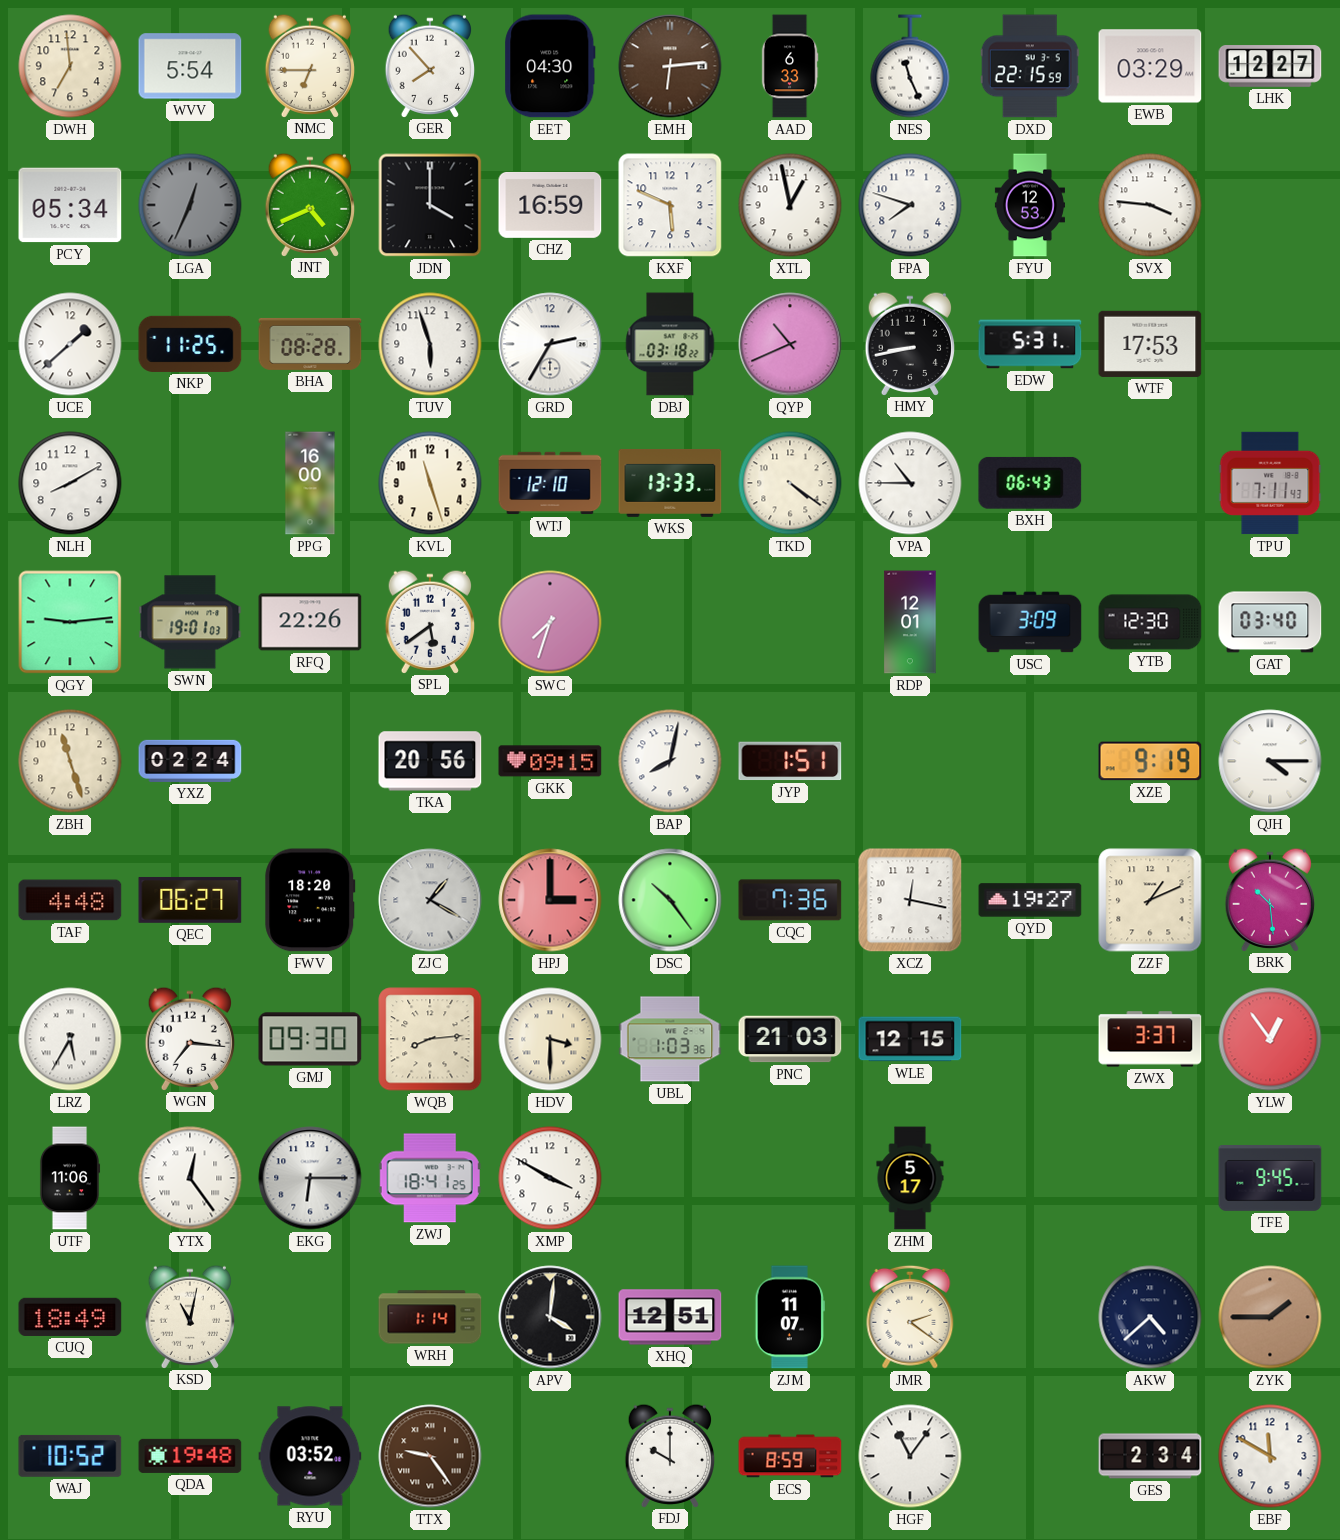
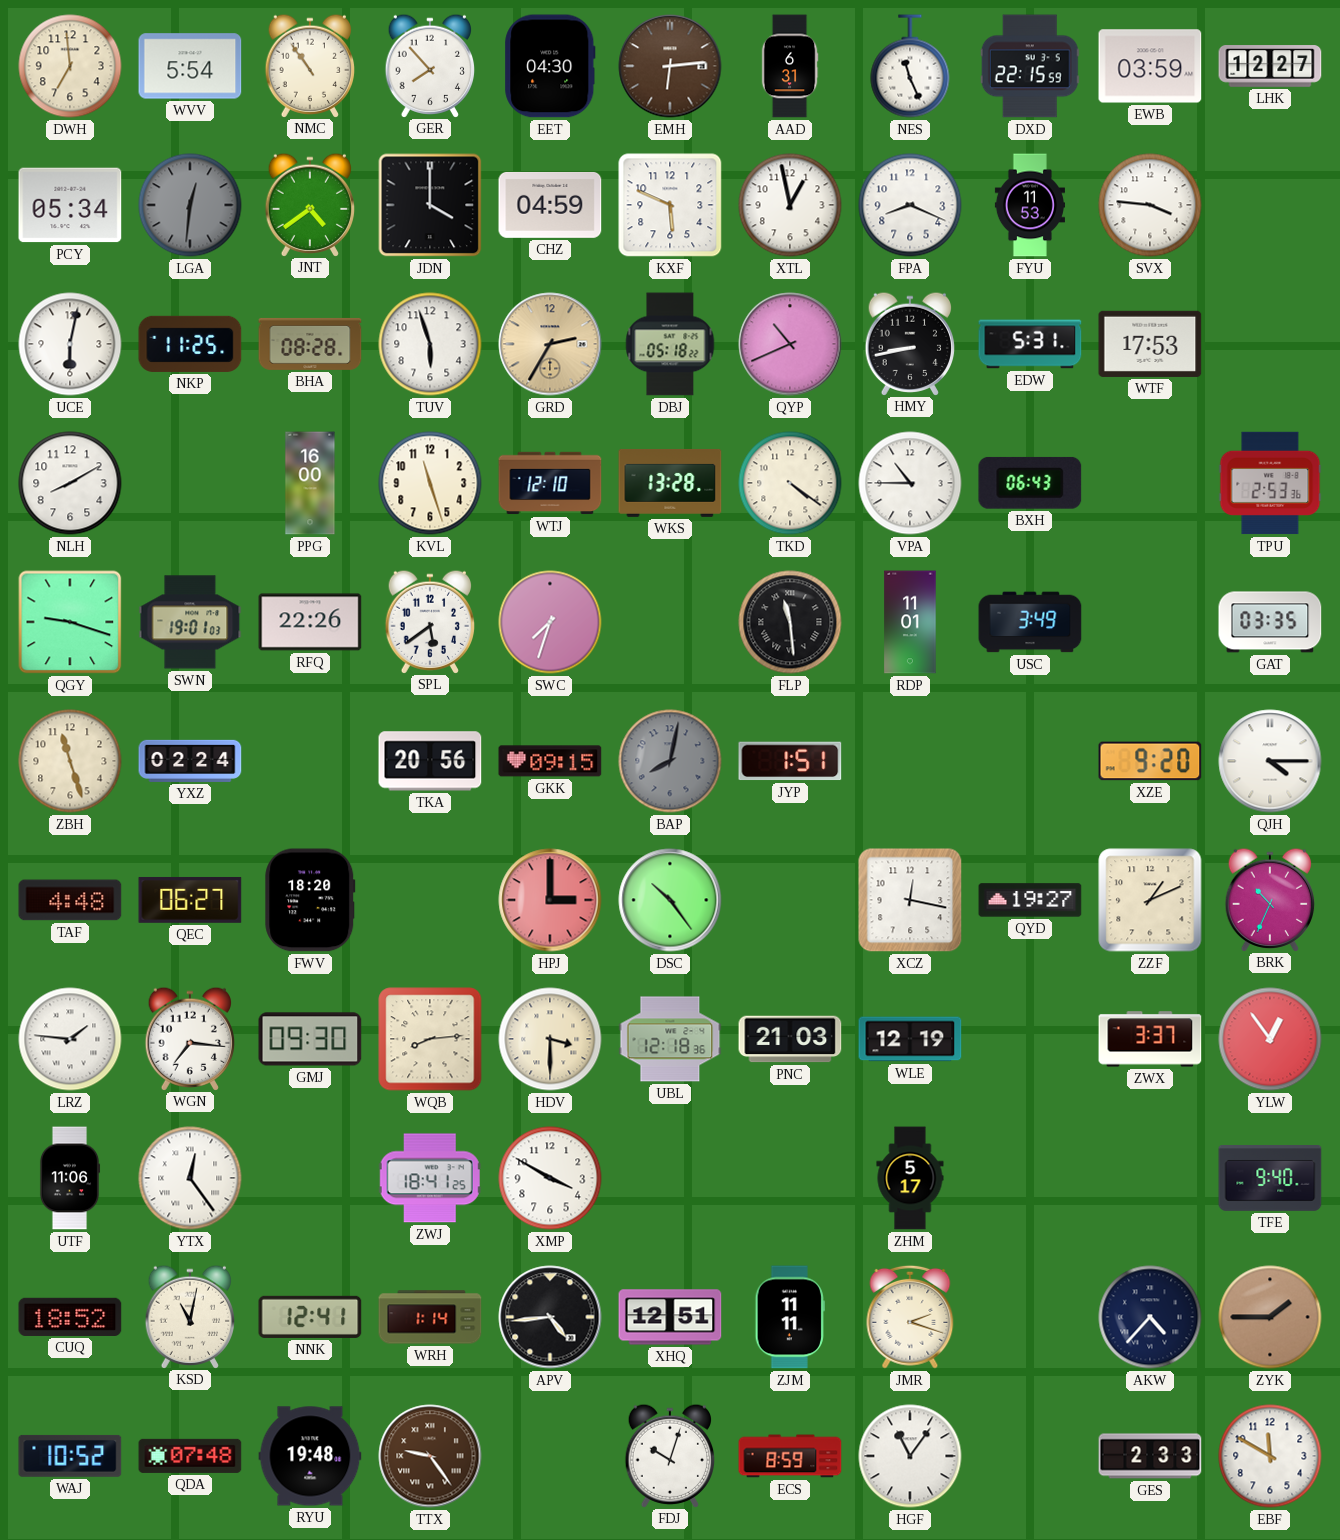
NMC: 6:45 -> 10:54 (310, 65)
AAD: 6:33 -> 6:31 (790, 66)
EWB: 03:29 -> 03:59 (1150, 66)
LGA: 12:34 -> 12:31 (190, 205)
JNT: 4:41 -> 4:39 (310, 204)
CHZ: 16:59 -> 04:59 (550, 205)
FPA: 7:48 -> 8:19 (910, 205)
FYU: 12:53 -> 11:53 (1030, 205)
UCE: 1:38 -> 6:02 (70, 344)
GRD dial: white -> champagne (550, 344)
DBJ: 03:18 -> 05:18 (670, 344)
WKS: 13:33 -> 13:28 (670, 483)
TPU: 7:11 -> 2:53 (1270, 483)
QGY: 9:14 -> 9:18 (70, 622)
FLP: none -> 11:29 (790, 622)
RDP: 12:01 -> 11:01 (910, 622)
USC: 3:09 -> 3:49 (1030, 622)
YTB: 12:30 -> none (1150, 622)
GAT: 03:40 -> 03:35 (1270, 622)
BAP dial: white -> grey (670, 761)
XZE: 9:19 -> 9:20 (1150, 761)
ZJC: 1:20 -> none (430, 900)
CQC: 7:36 -> none (790, 900)
BRK: 10:29 -> 10:34 (1270, 899)
LRZ: 5:35 -> 1:46 (70, 1039)
UBL: 1:03 -> 12:18 (670, 1039)
WLE: 12:15 -> 12:19 (910, 1039)
EKG: 6:15 -> none (310, 1178)
TFE: 9:45 -> 9:40 (1270, 1179)
CUQ: 18:49 -> 18:52 (70, 1317)
NNK: none -> 12:41 (310, 1317)
APV: 4:01 -> 4:44 (550, 1317)
ZJM: 11:07 -> 11:11 (790, 1317)
JMR: 2:21 -> 2:18 (910, 1317)
AKW: 4:38 -> 4:37 (1150, 1317)
QDA: 19:48 -> 07:48 (190, 1456)
RYU: 03:52 -> 19:48 (310, 1456)
FDJ: 10:00 -> 10:03 (670, 1455)
GES: 2:34 -> 2:33 (1150, 1456)
